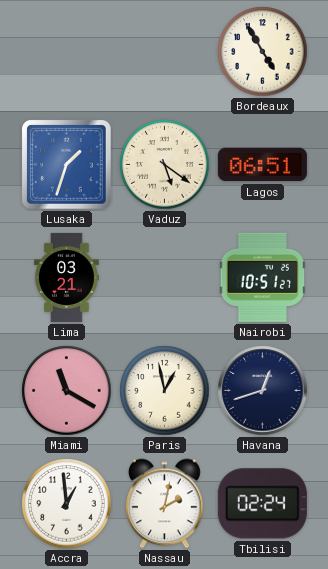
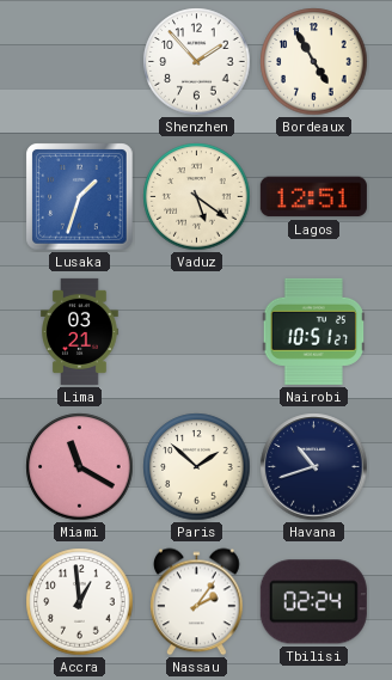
Shenzhen: none -> 1:53 (197, 62)
Lagos: 06:51 -> 12:51 (313, 197)
Paris: 12:58 -> 1:52 (197, 467)
Havana: 12:42 -> 10:42 (314, 467)
Nassau: 2:02 -> 2:06 (197, 602)
